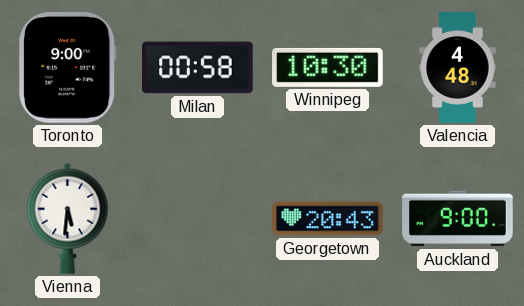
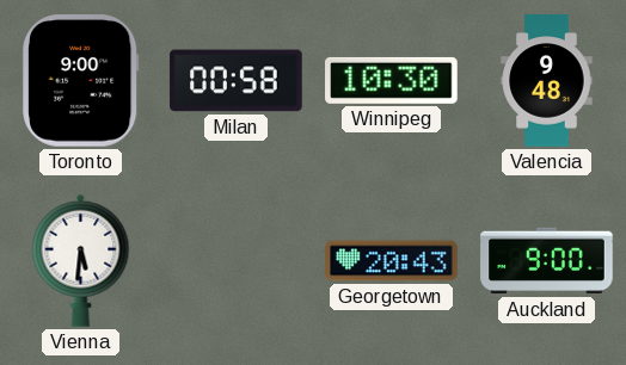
Valencia: 4:48 -> 9:48 (547, 81)
